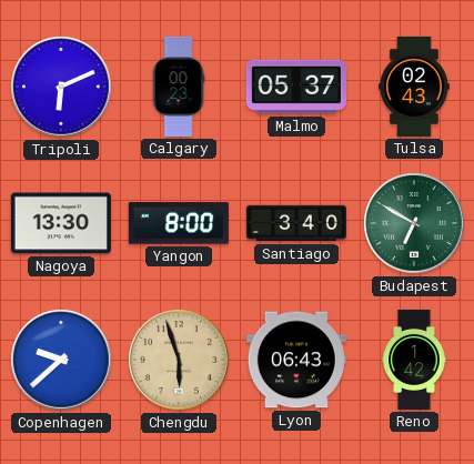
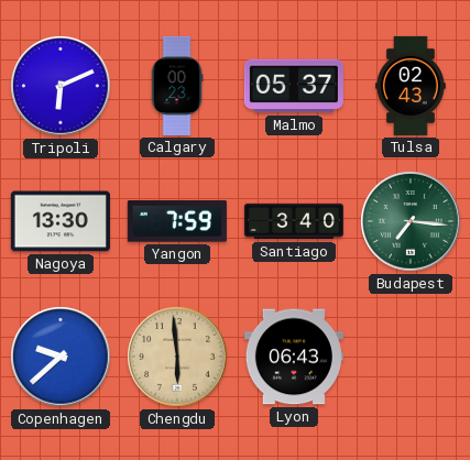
Yangon: 8:00 -> 7:59 (177, 221)
Budapest: 6:50 -> 7:16 (411, 221)
Chengdu: 5:57 -> 5:59 (177, 357)
Reno: 1:42 -> none (414, 360)
